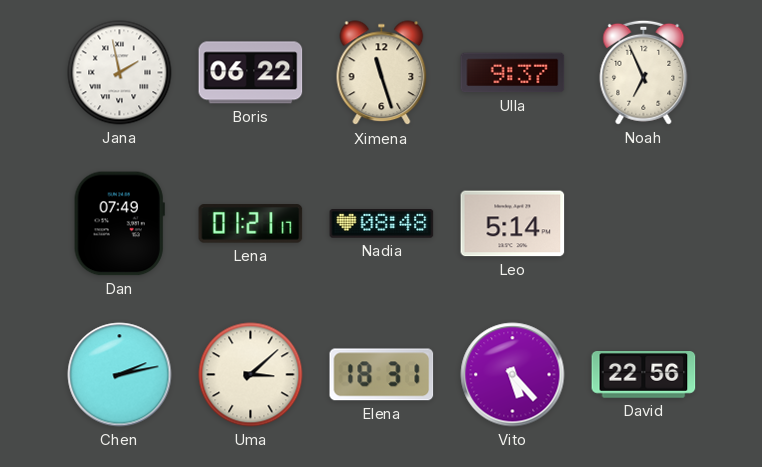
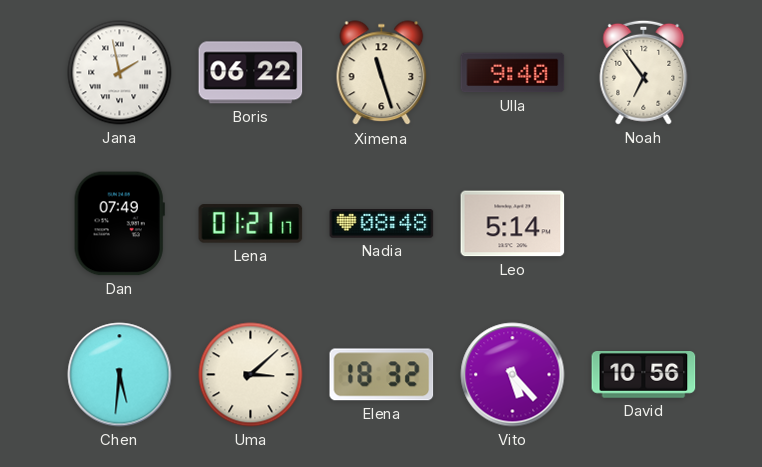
Ulla: 9:37 -> 9:40 (513, 73)
Noah: 6:56 -> 6:54 (644, 72)
Chen: 2:13 -> 5:31 (120, 375)
Elena: 18:31 -> 18:32 (382, 375)
David: 22:56 -> 10:56 (644, 375)
